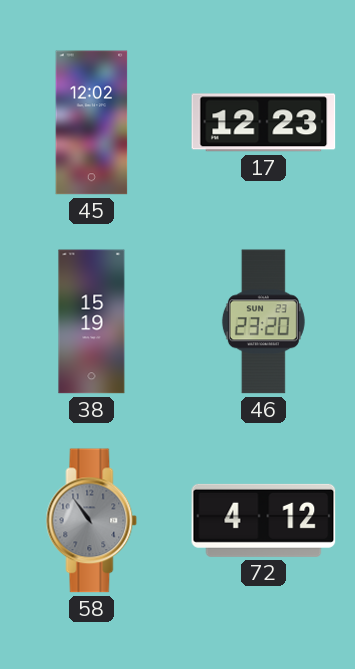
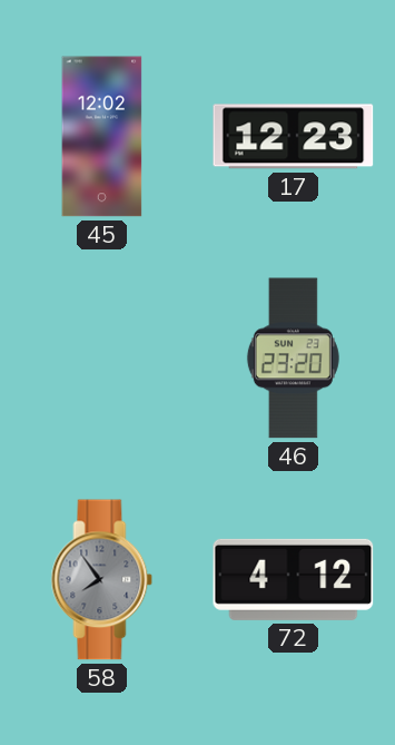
38: 15:19 -> none (92, 322)
58: 10:54 -> 7:54 (102, 580)
